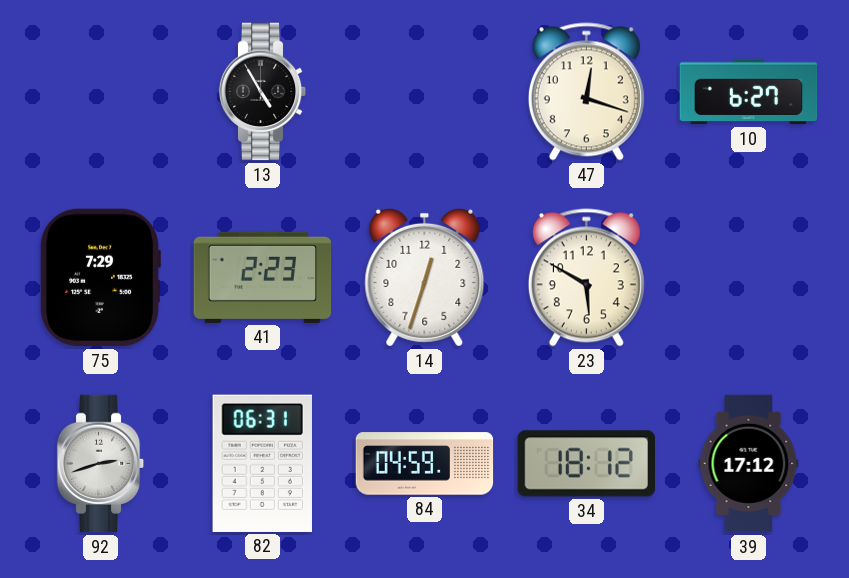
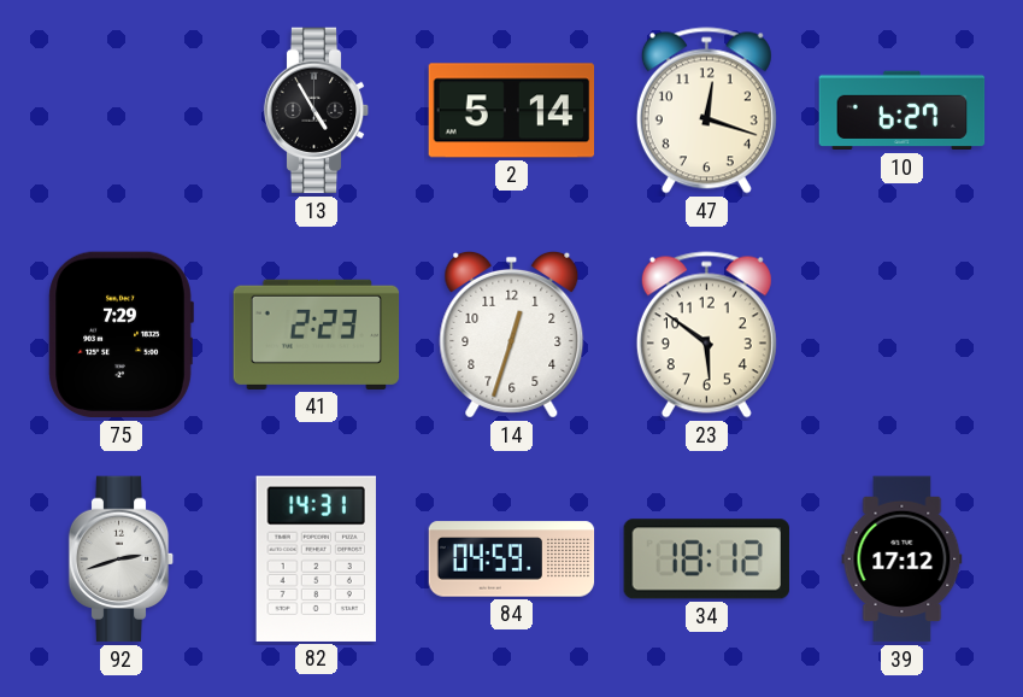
2: none -> 5:14 (512, 111)
23: 5:50 -> 5:51 (706, 335)
82: 06:31 -> 14:31 (316, 558)
